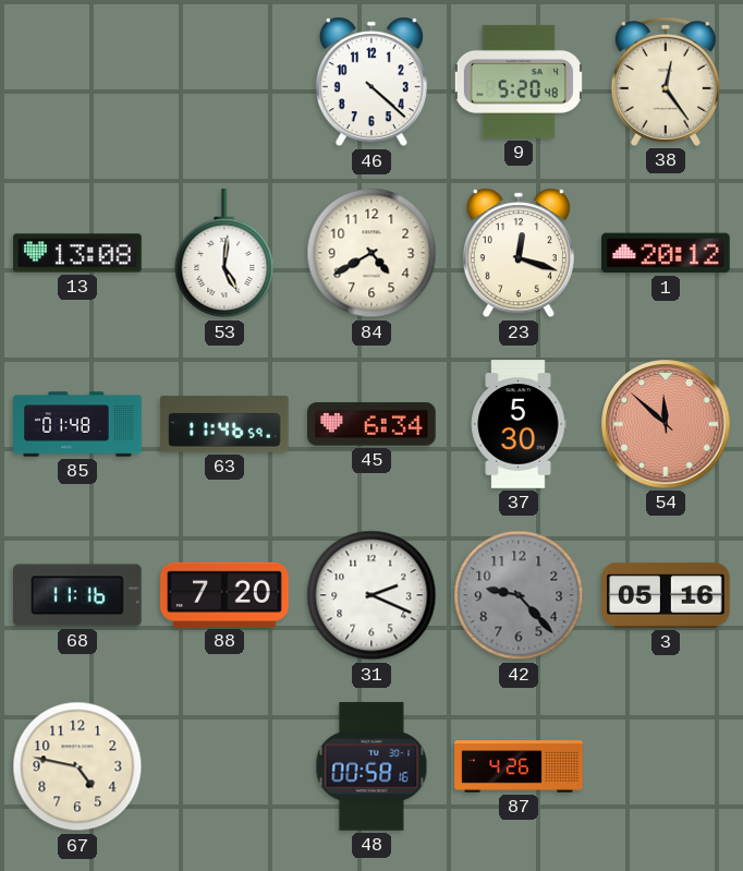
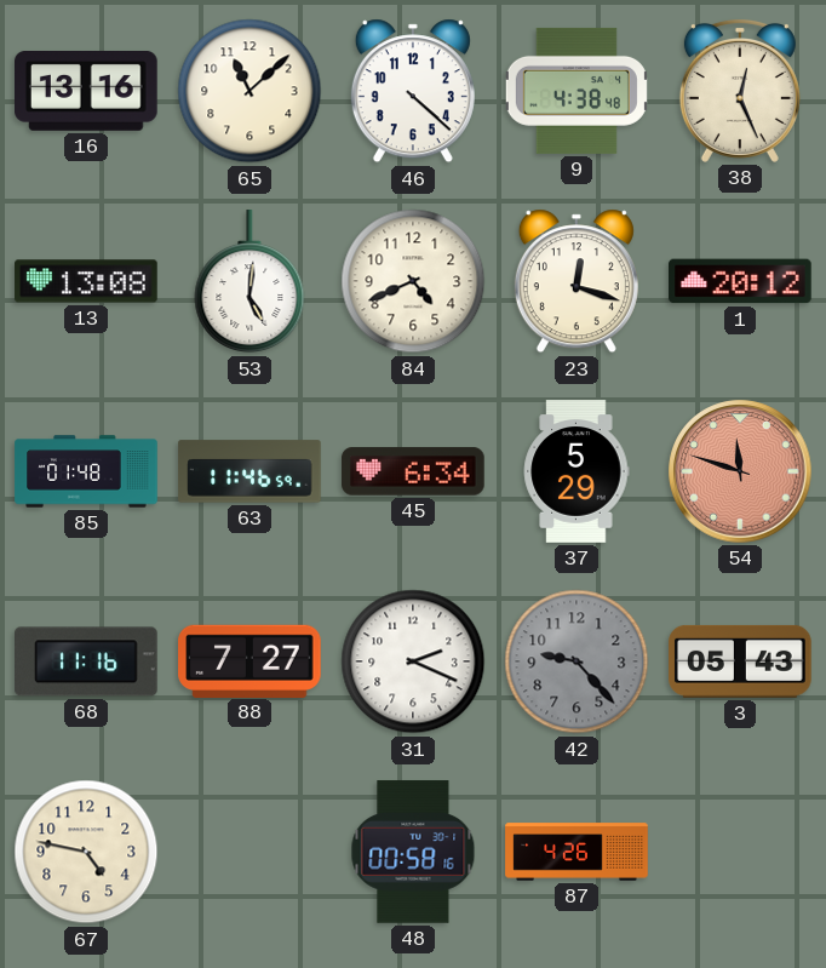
16: none -> 13:16 (87, 91)
65: none -> 11:08 (249, 91)
9: 5:20 -> 4:38 (577, 91)
38: 12:24 -> 12:26 (740, 91)
84: 4:40 -> 4:41 (413, 281)
37: 5:30 -> 5:29 (577, 471)
54: 11:52 -> 11:48 (740, 471)
88: 7:20 -> 7:27 (249, 660)
3: 05:16 -> 05:43 (740, 661)
